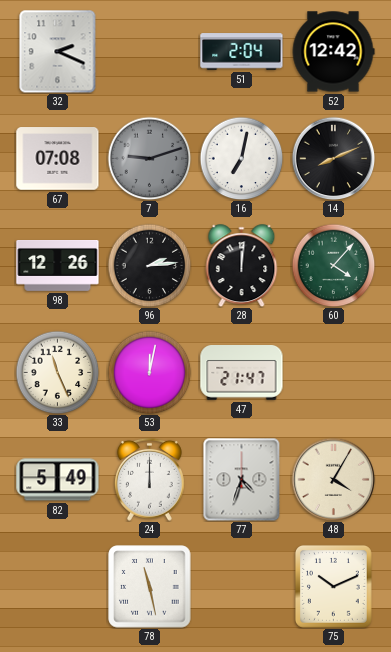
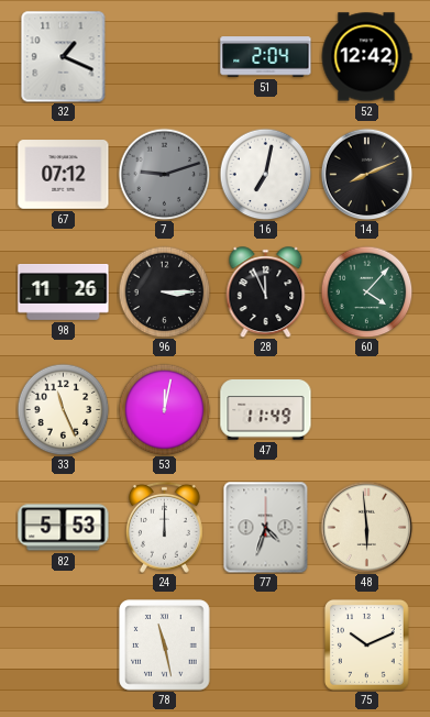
32: 2:19 -> 1:19 (64, 56)
67: 07:08 -> 07:12 (64, 175)
98: 12:26 -> 11:26 (64, 293)
96: 2:14 -> 3:15 (164, 291)
28: 12:01 -> 11:56 (266, 293)
47: 21:47 -> 11:49 (266, 410)
82: 5:49 -> 5:53 (64, 528)
48: 4:05 -> 5:59 (366, 527)
